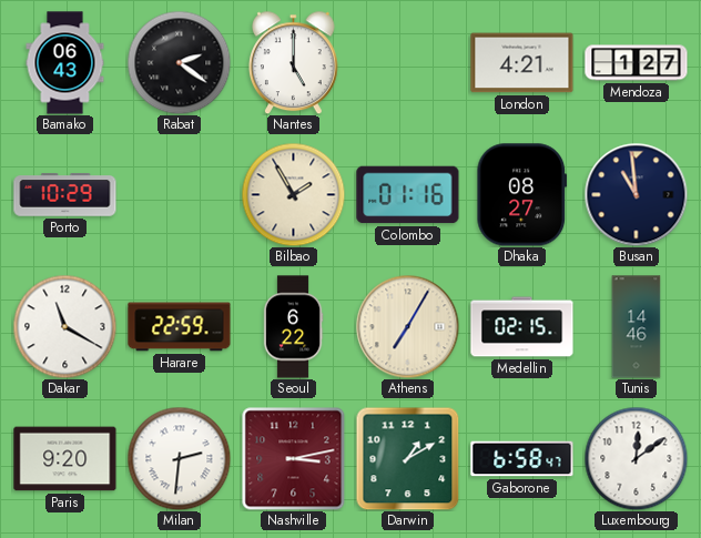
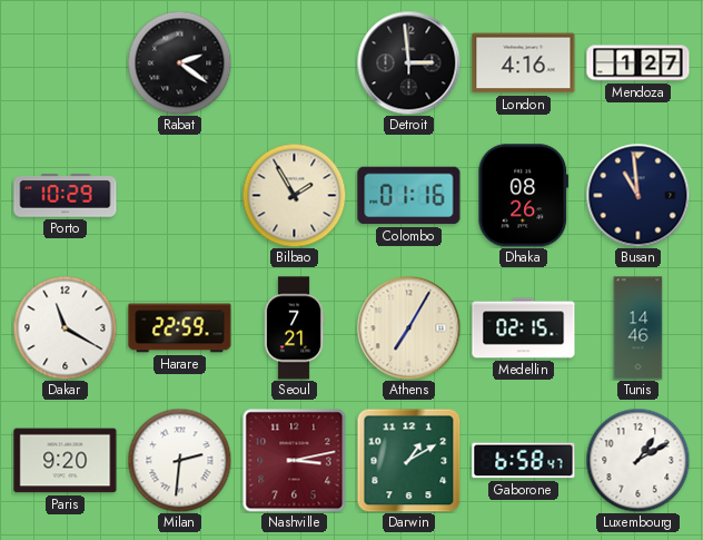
Bamako: 06:43 -> none (65, 63)
Nantes: 5:00 -> none (294, 62)
Detroit: none -> 2:59 (408, 62)
London: 4:21 -> 4:16 (524, 63)
Dhaka: 08:27 -> 08:26 (524, 196)
Seoul: 6:22 -> 7:21 (294, 328)
Luxembourg: 12:09 -> 1:10 (637, 460)
